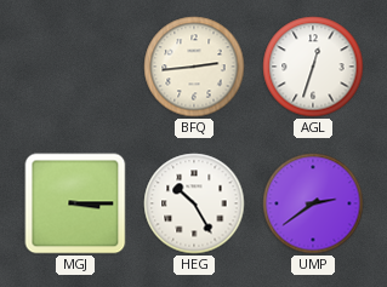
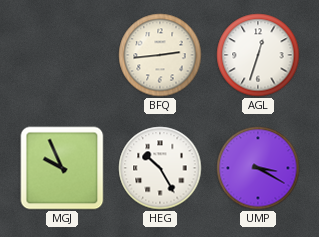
MGJ: 3:15 -> 9:56 (62, 168)
UMP: 2:39 -> 3:20 (258, 168)
